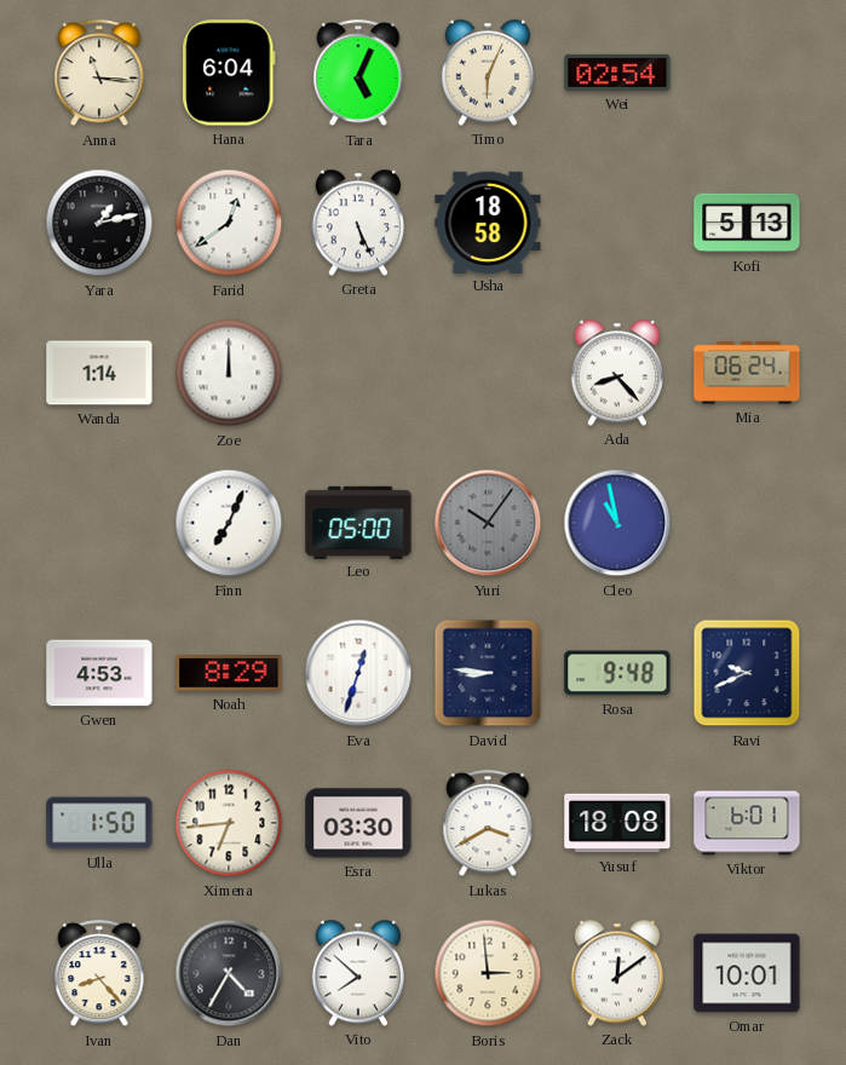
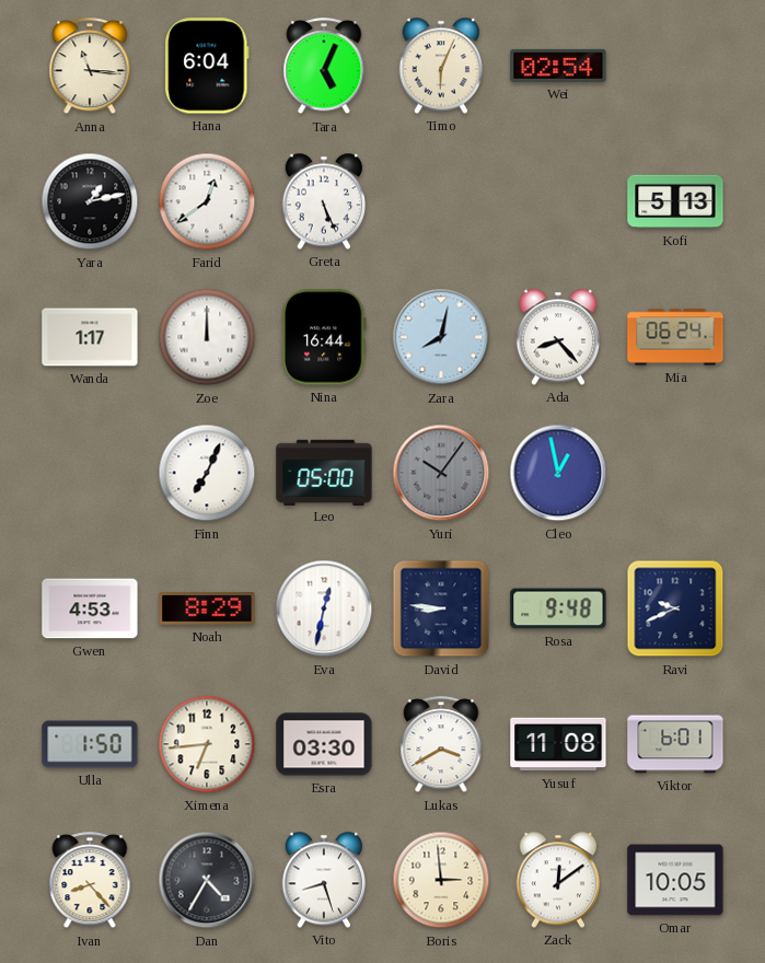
Usha: 18:58 -> none (488, 221)
Wanda: 1:14 -> 1:17 (90, 337)
Nina: none -> 16:44 (324, 337)
Zara: none -> 8:02 (441, 337)
Cleo: 10:58 -> 12:58 (558, 473)
Eva: 12:33 -> 12:32 (324, 608)
Yusuf: 18:08 -> 11:08 (558, 744)
Vito: 7:52 -> 8:27 (323, 880)
Omar: 10:01 -> 10:05 (675, 880)
